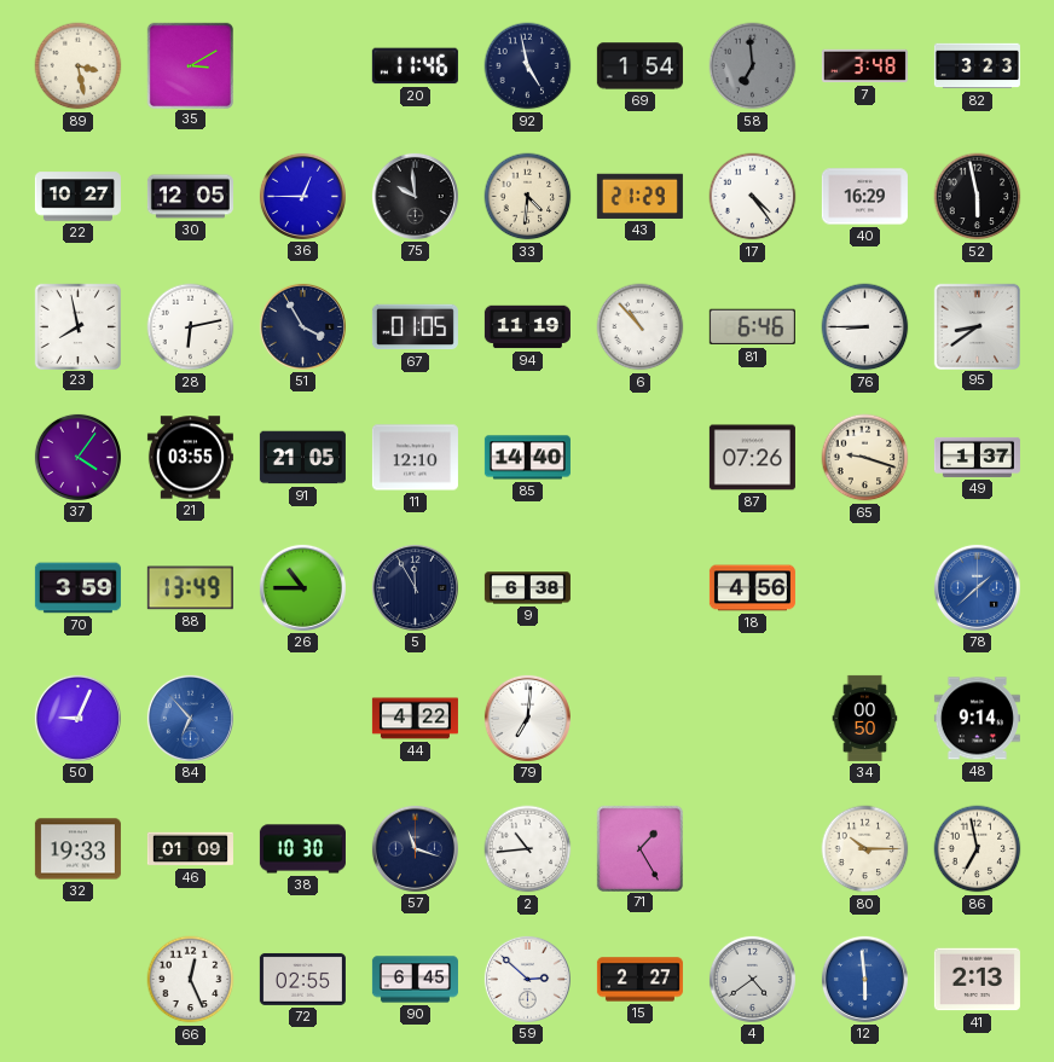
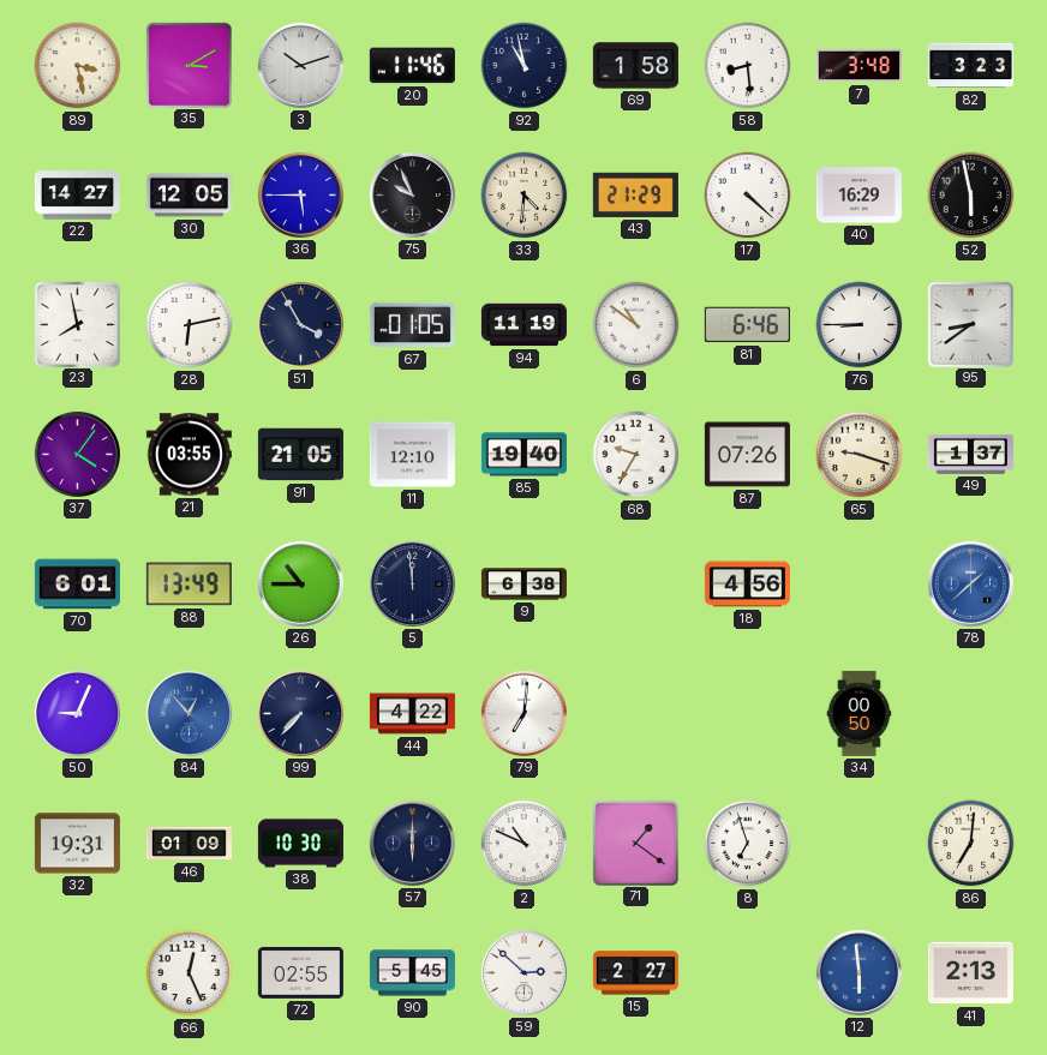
3: none -> 10:12 (300, 65)
92: 4:58 -> 10:58 (525, 66)
69: 1:54 -> 1:58 (635, 66)
58: 6:59 -> 8:29 (748, 66)
58 dial: grey -> white (748, 66)
22: 10:27 -> 14:27 (77, 196)
36: 12:45 -> 5:45 (300, 194)
75: 9:59 -> 9:56 (412, 194)
17: 4:24 -> 4:22 (748, 196)
6: 10:53 -> 10:51 (636, 325)
85: 14:40 -> 19:40 (523, 455)
68: none -> 9:35 (636, 455)
70: 3:59 -> 6:01 (77, 585)
5: 11:55 -> 11:59 (412, 583)
84: 6:53 -> 12:53 (189, 713)
99: none -> 7:37 (300, 713)
48: 9:14 -> none (977, 719)
32: 19:33 -> 19:31 (77, 844)
57: 11:18 -> 6:00 (412, 843)
2: 10:44 -> 10:49 (525, 844)
71: 1:25 -> 1:21 (635, 843)
8: none -> 6:57 (748, 844)
80: 10:15 -> none (865, 849)
86: 6:58 -> 7:01 (971, 844)
90: 6:45 -> 5:45 (412, 973)
4: 4:39 -> none (752, 979)
